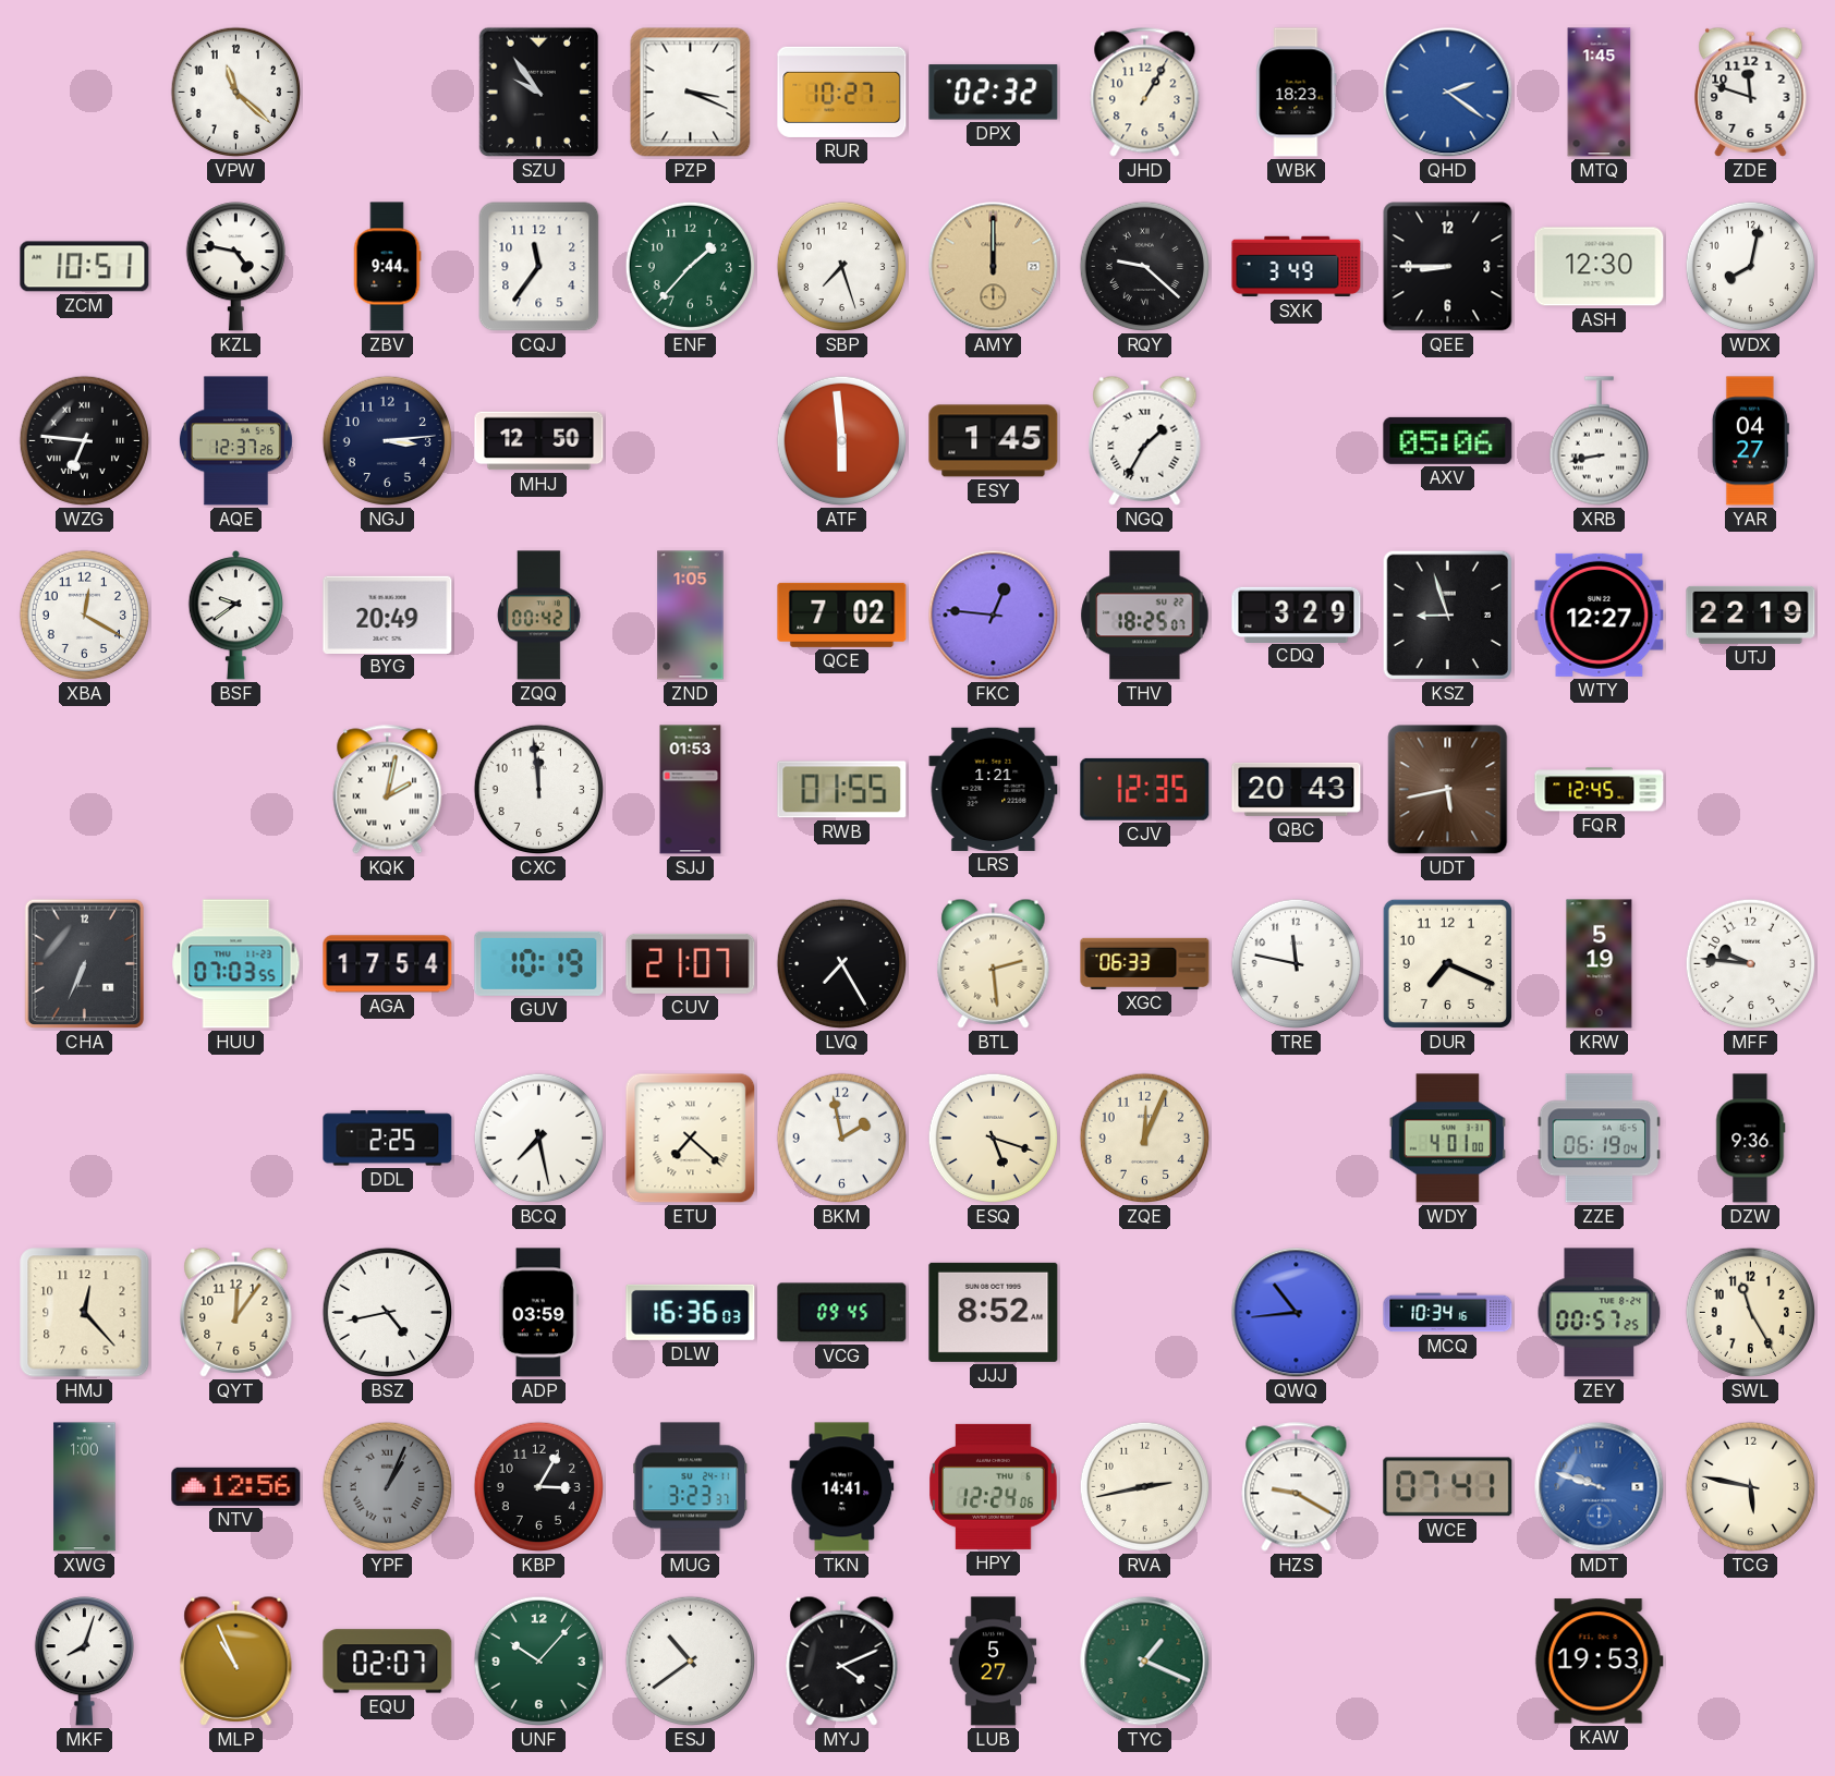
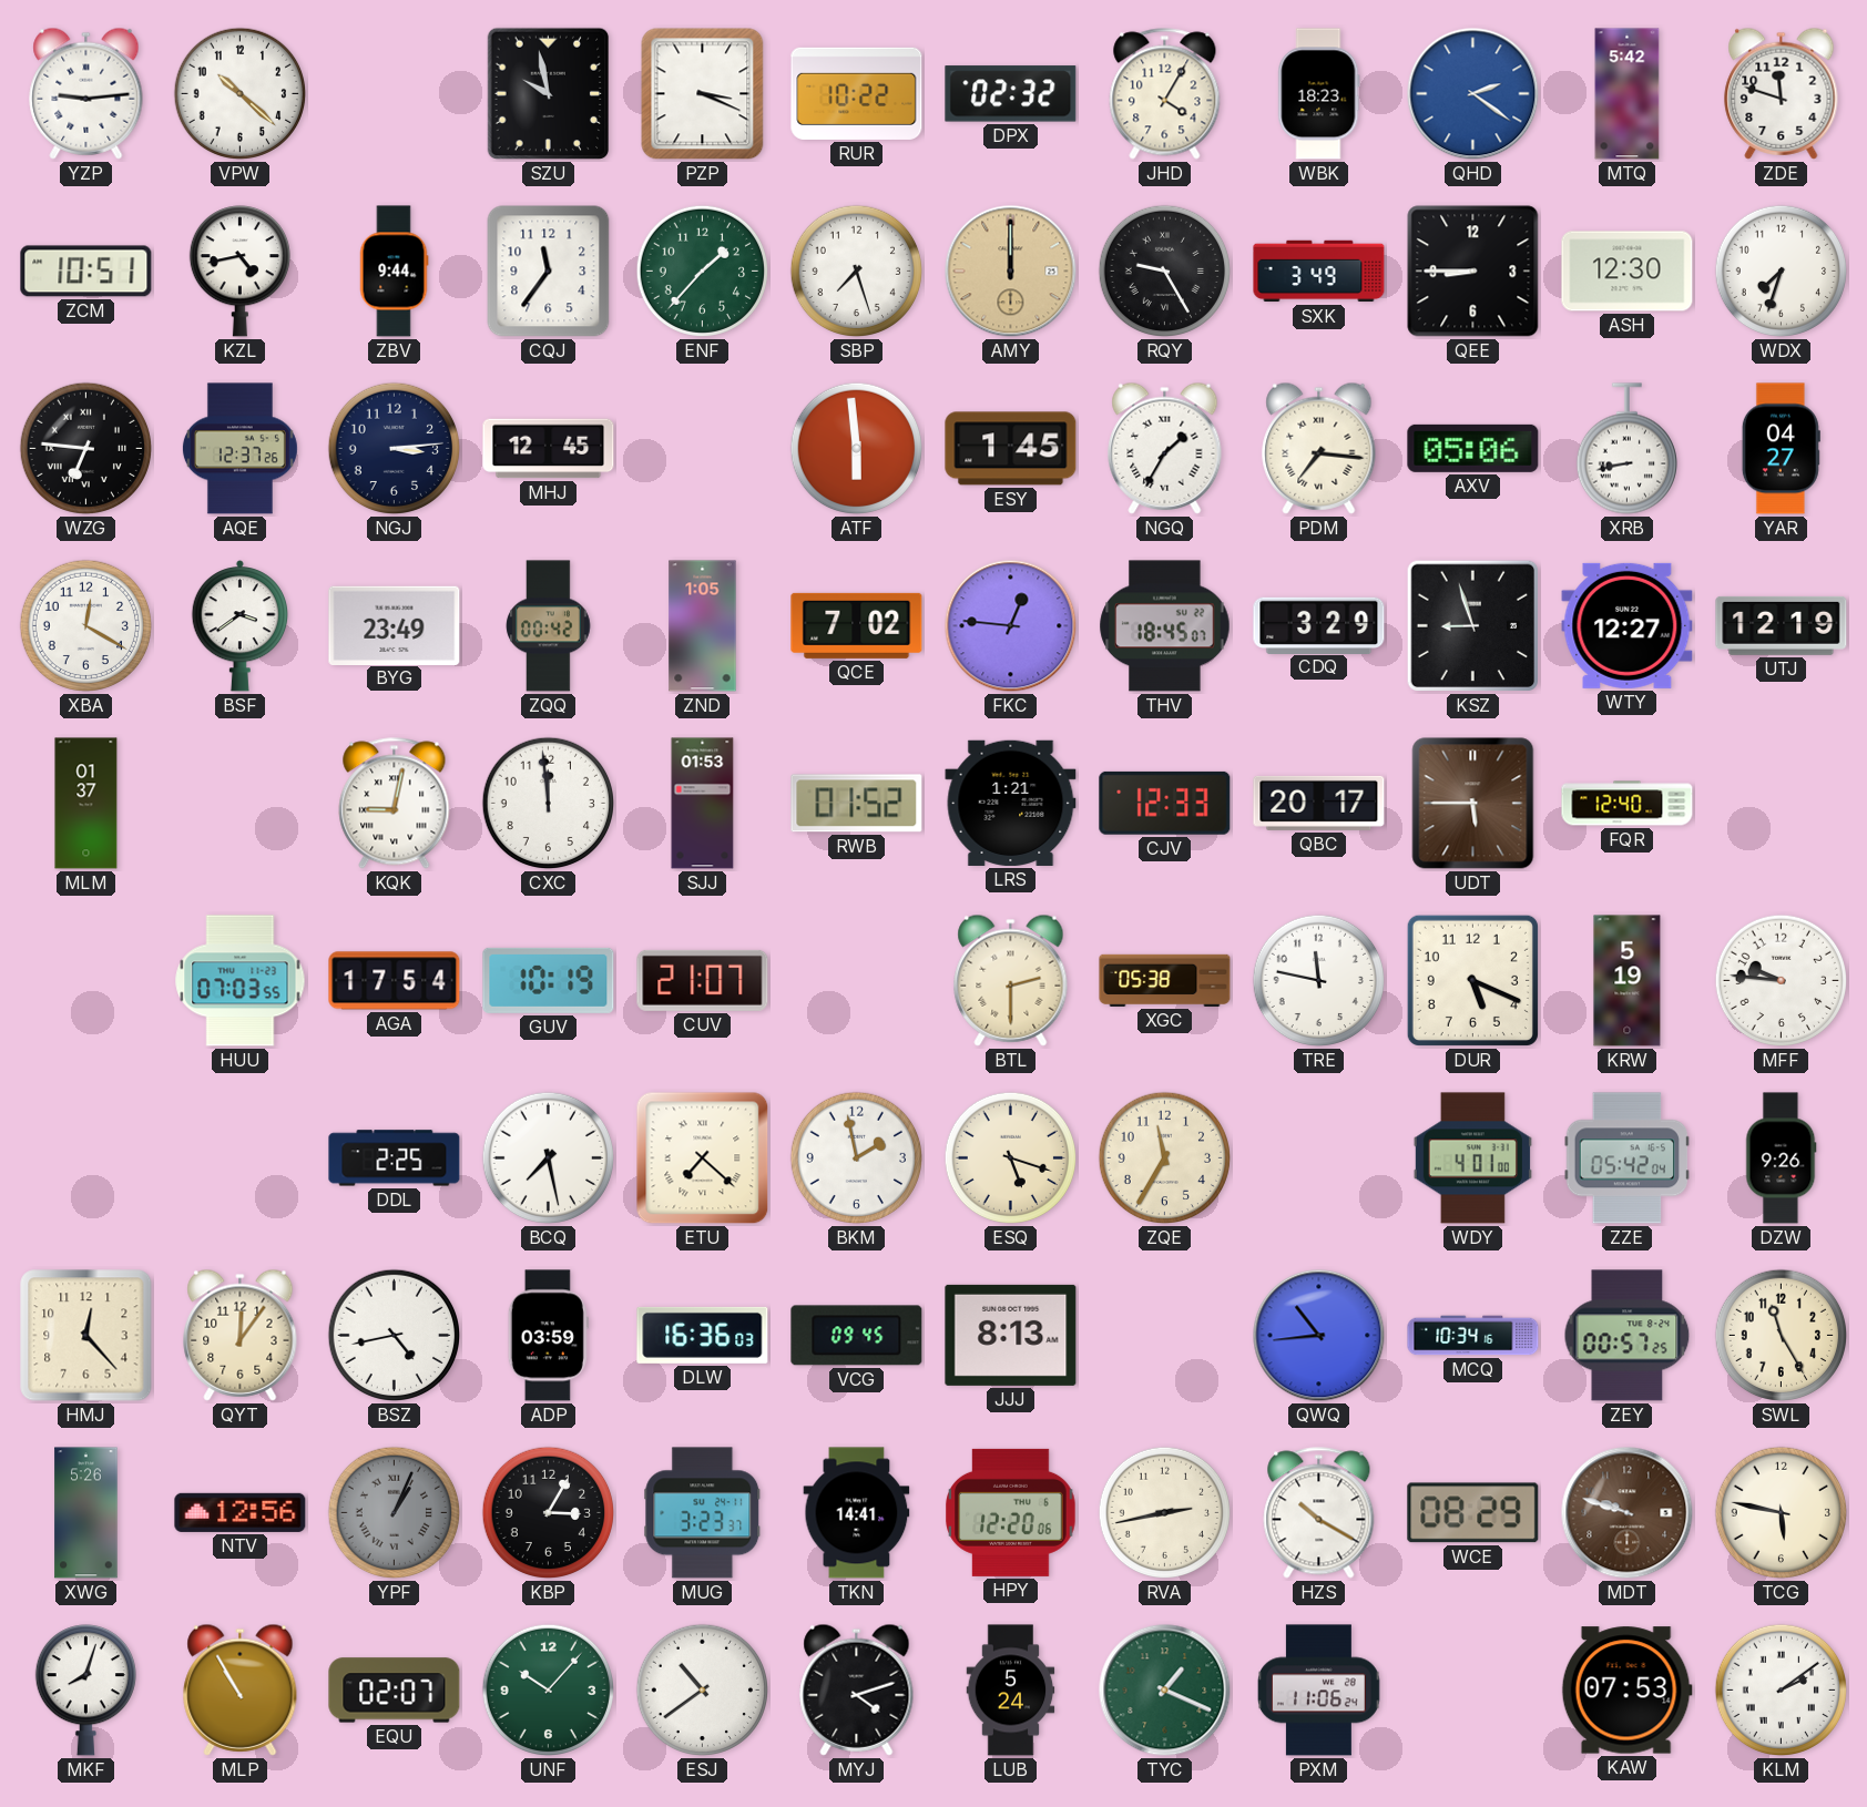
YZP: none -> 9:14 (86, 93)
VPW: 11:22 -> 10:22 (241, 94)
SZU: 9:54 -> 9:58 (549, 94)
RUR: 10:27 -> 10:22 (857, 93)
JHD: 1:05 -> 4:05 (1165, 94)
MTQ: 1:45 -> 5:42 (1628, 94)
KZL: 4:47 -> 4:43 (239, 272)
RQY: 9:22 -> 9:25 (1165, 272)
WDX: 8:02 -> 7:33 (1782, 272)
MHJ: 12:50 -> 12:45 (549, 449)
PDM: none -> 7:16 (1319, 448)
BSF: 9:39 -> 3:39 (239, 626)
BYG: 20:49 -> 23:49 (395, 625)
THV: 18:25 -> 18:45 (1165, 626)
UTJ: 22:19 -> 12:19 (1782, 625)
MLM: none -> 01:37 (86, 804)
KQK: 2:02 -> 9:02 (395, 804)
RWB: 01:55 -> 01:52 (857, 804)
CJV: 12:35 -> 12:33 (1165, 803)
QBC: 20:43 -> 20:17 (1319, 803)
UDT: 5:43 -> 5:45 (1473, 804)
FQR: 12:45 -> 12:40 (1628, 804)
CHA: 6:34 -> none (85, 964)
LVQ: 7:25 -> none (842, 964)
BTL: 2:29 -> 2:30 (1011, 980)
XGC: 06:33 -> 05:38 (1165, 980)
DUR: 7:19 -> 5:19 (1472, 980)
ZQE: 12:04 -> 11:35 (1165, 1158)
ZZE: 06:19 -> 05:42 (1626, 1158)
DZW: 9:36 -> 9:26 (1782, 1158)
JJJ: 8:52 -> 8:13 (1011, 1335)
XWG: 1:00 -> 5:26 (86, 1513)
HPY: 12:24 -> 12:20 (1011, 1512)
HZS: 9:20 -> 10:20 (1319, 1513)
WCE: 07:41 -> 08:29 (1473, 1513)
MDT dial: blue -> brown (1628, 1513)
MLP: 10:56 -> 10:55 (241, 1689)
MYJ: 4:11 -> 4:12 (857, 1689)
LUB: 5:27 -> 5:24 (1011, 1691)
PXM: none -> 11:06 (1319, 1691)
KAW: 19:53 -> 07:53 (1626, 1691)
KLM: none -> 2:09 (1782, 1691)
